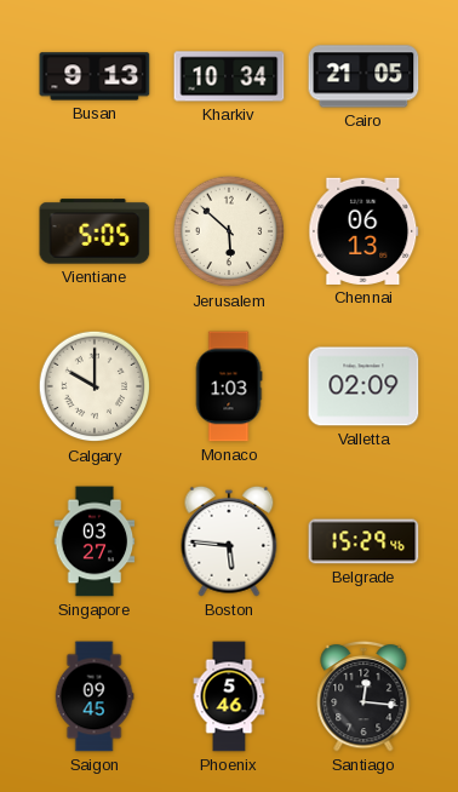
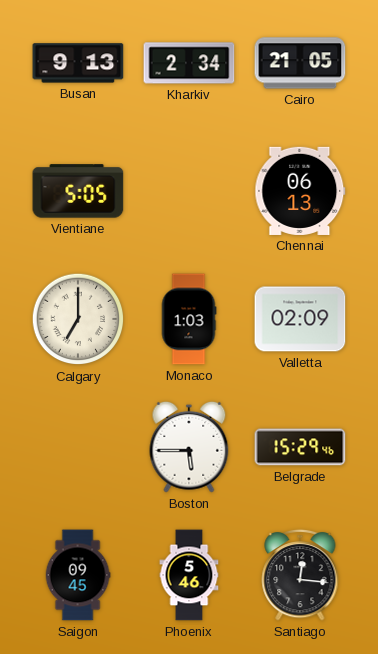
Kharkiv: 10:34 -> 2:34 (189, 63)
Jerusalem: 5:52 -> none (229, 231)
Calgary: 10:00 -> 7:00 (78, 319)
Singapore: 03:27 -> none (95, 541)
Boston: 5:46 -> 5:45 (189, 447)
